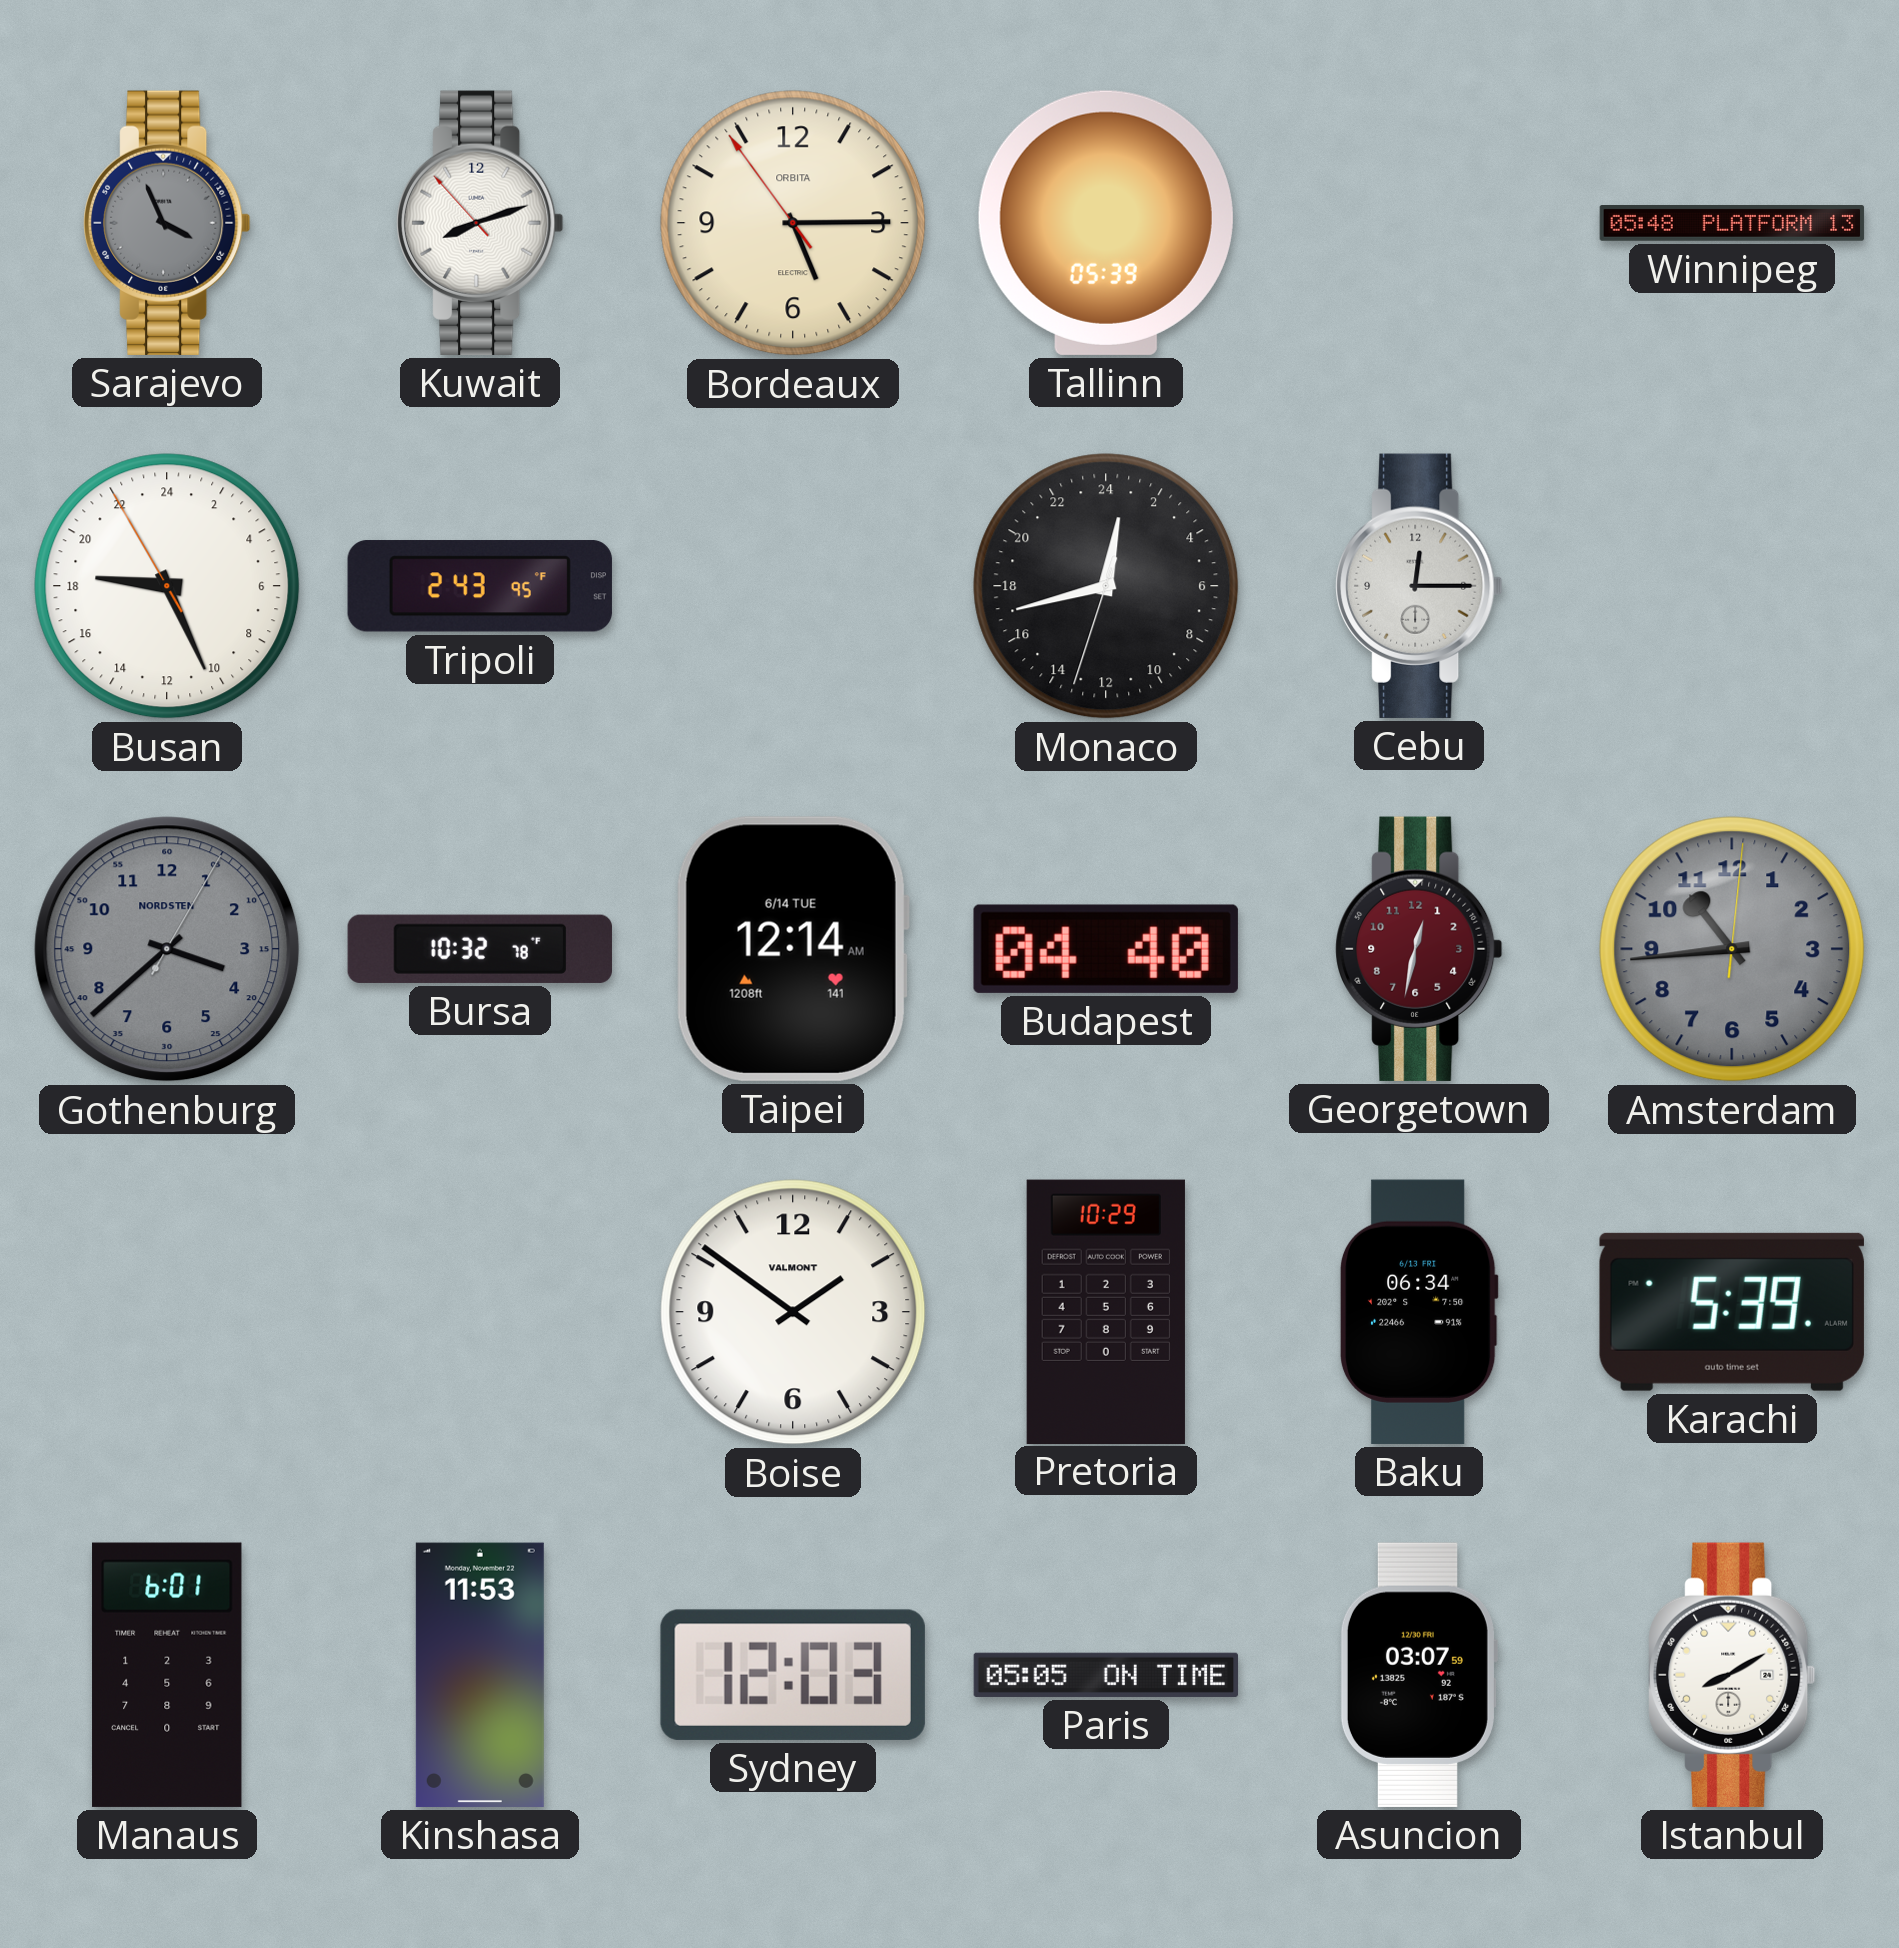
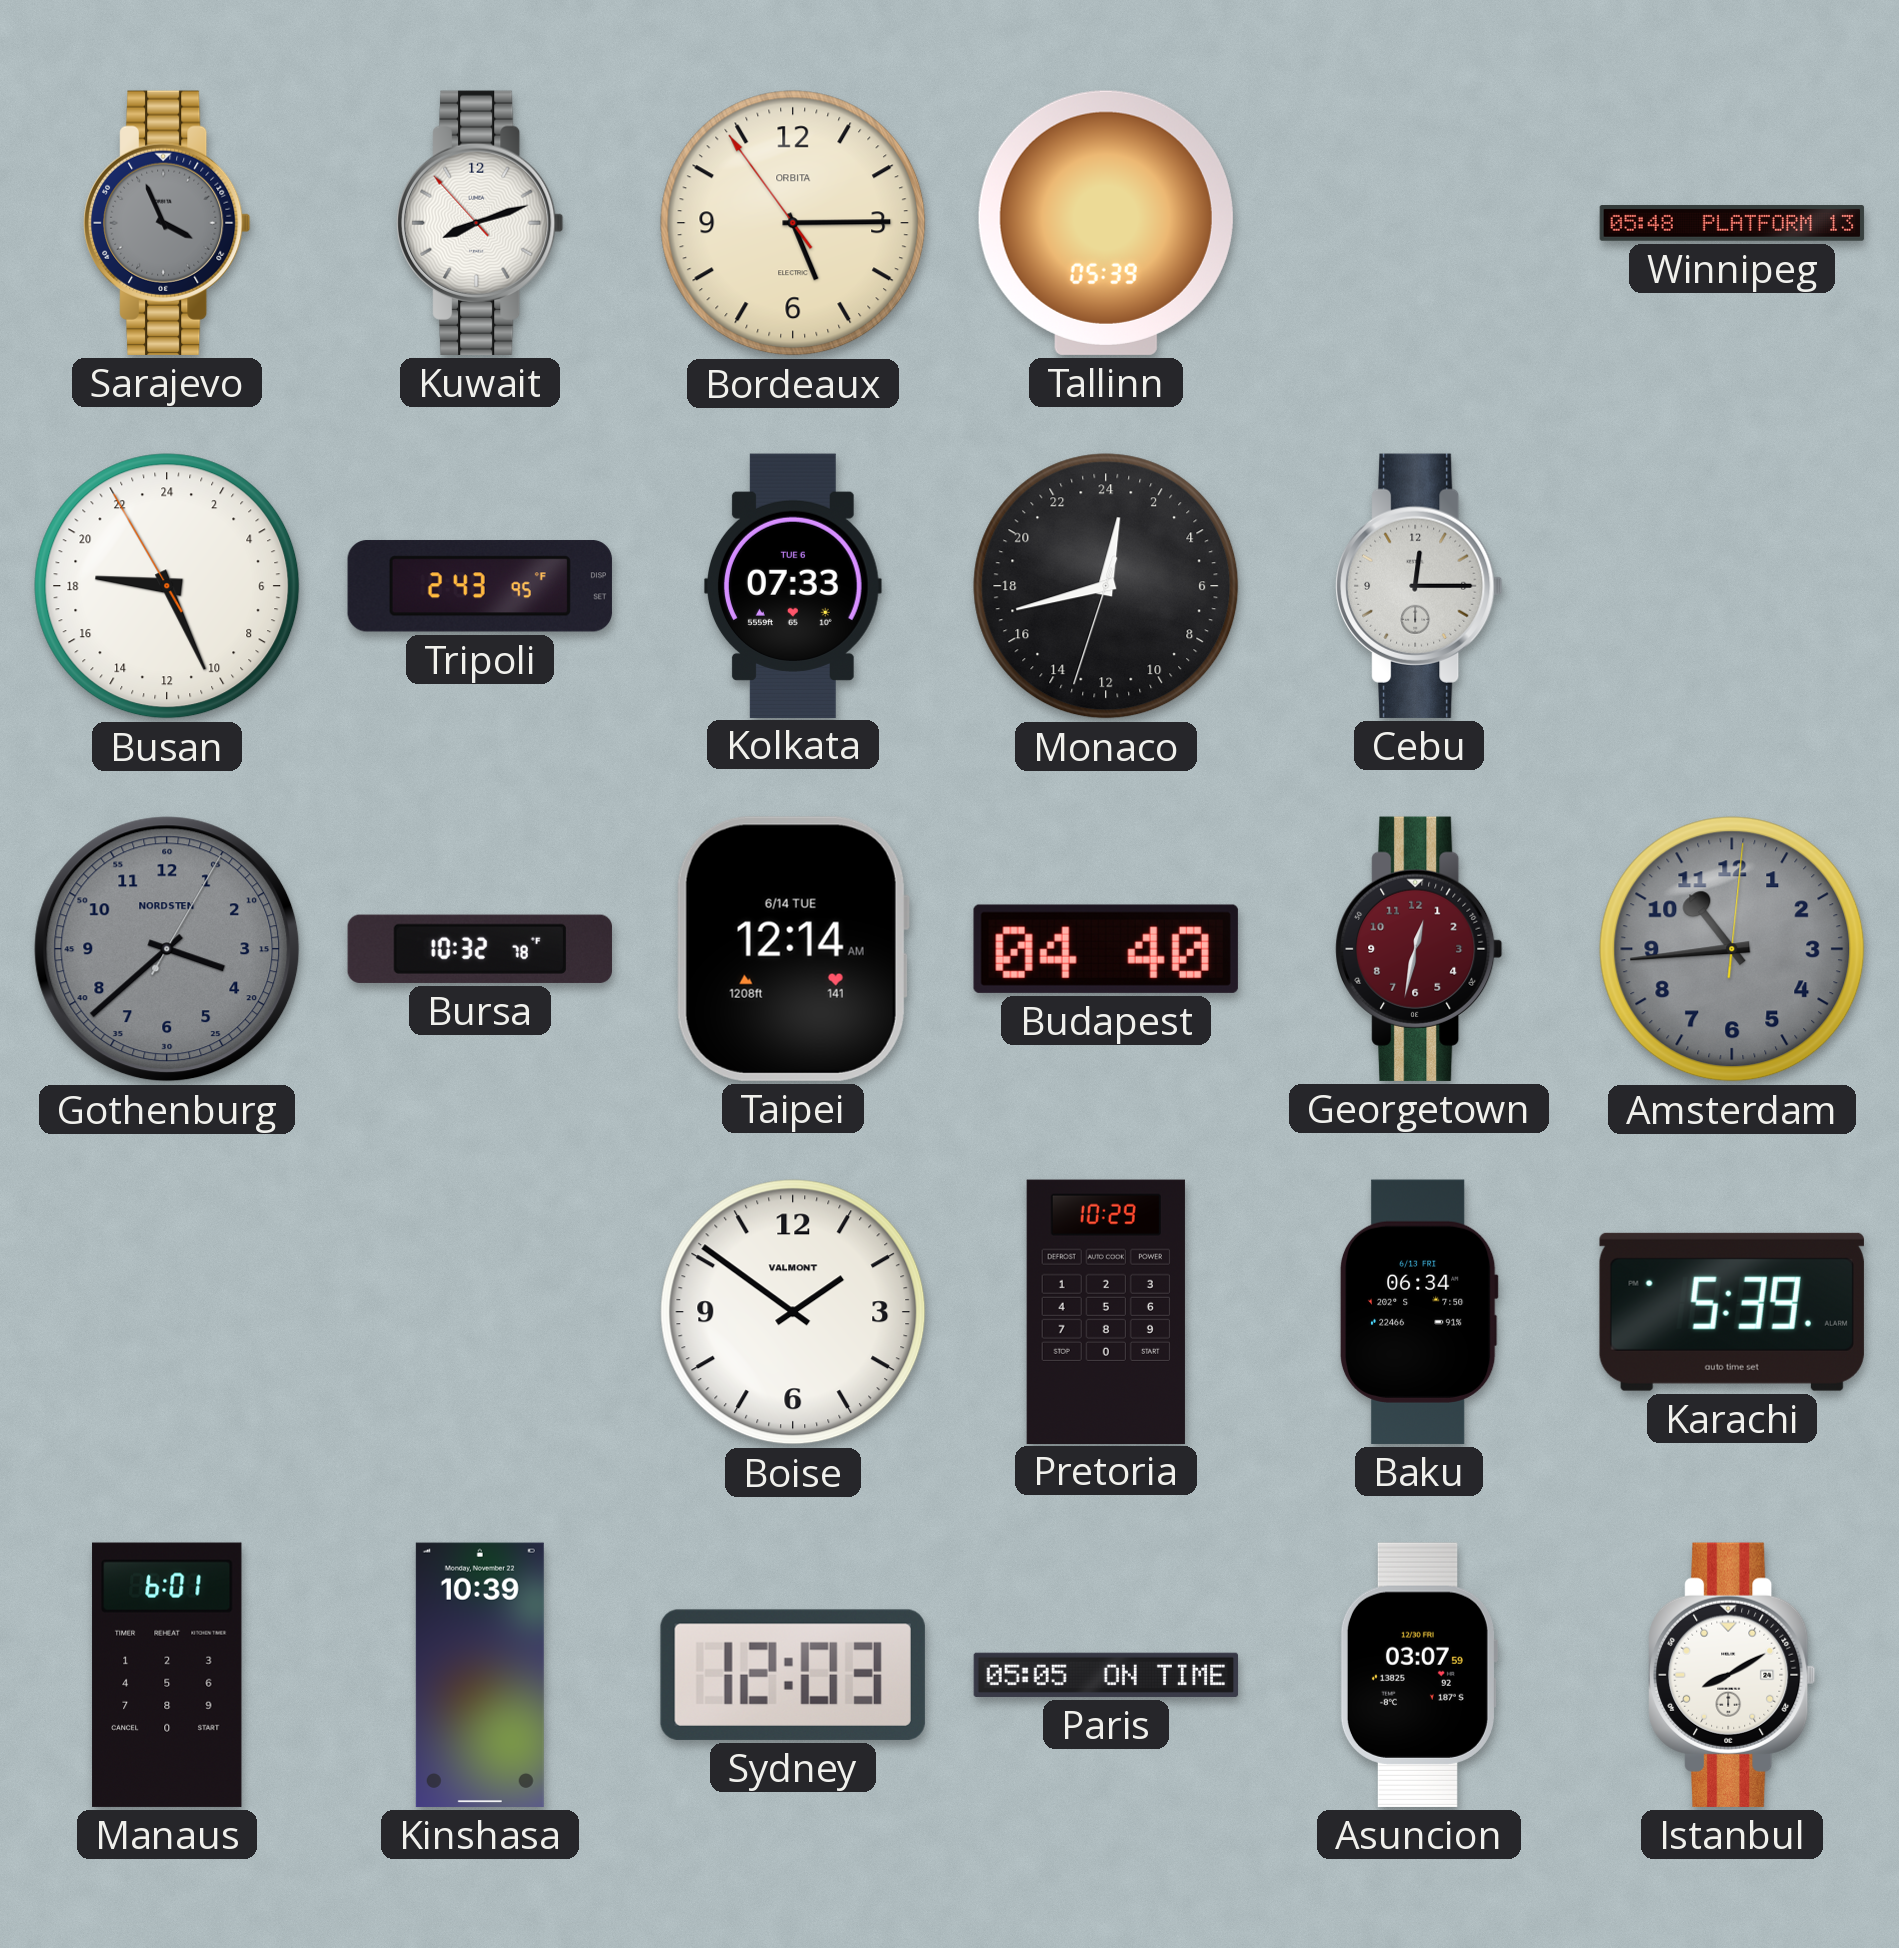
Kolkata: none -> 07:33 (793, 585)
Kinshasa: 11:53 -> 10:39 (480, 1675)
